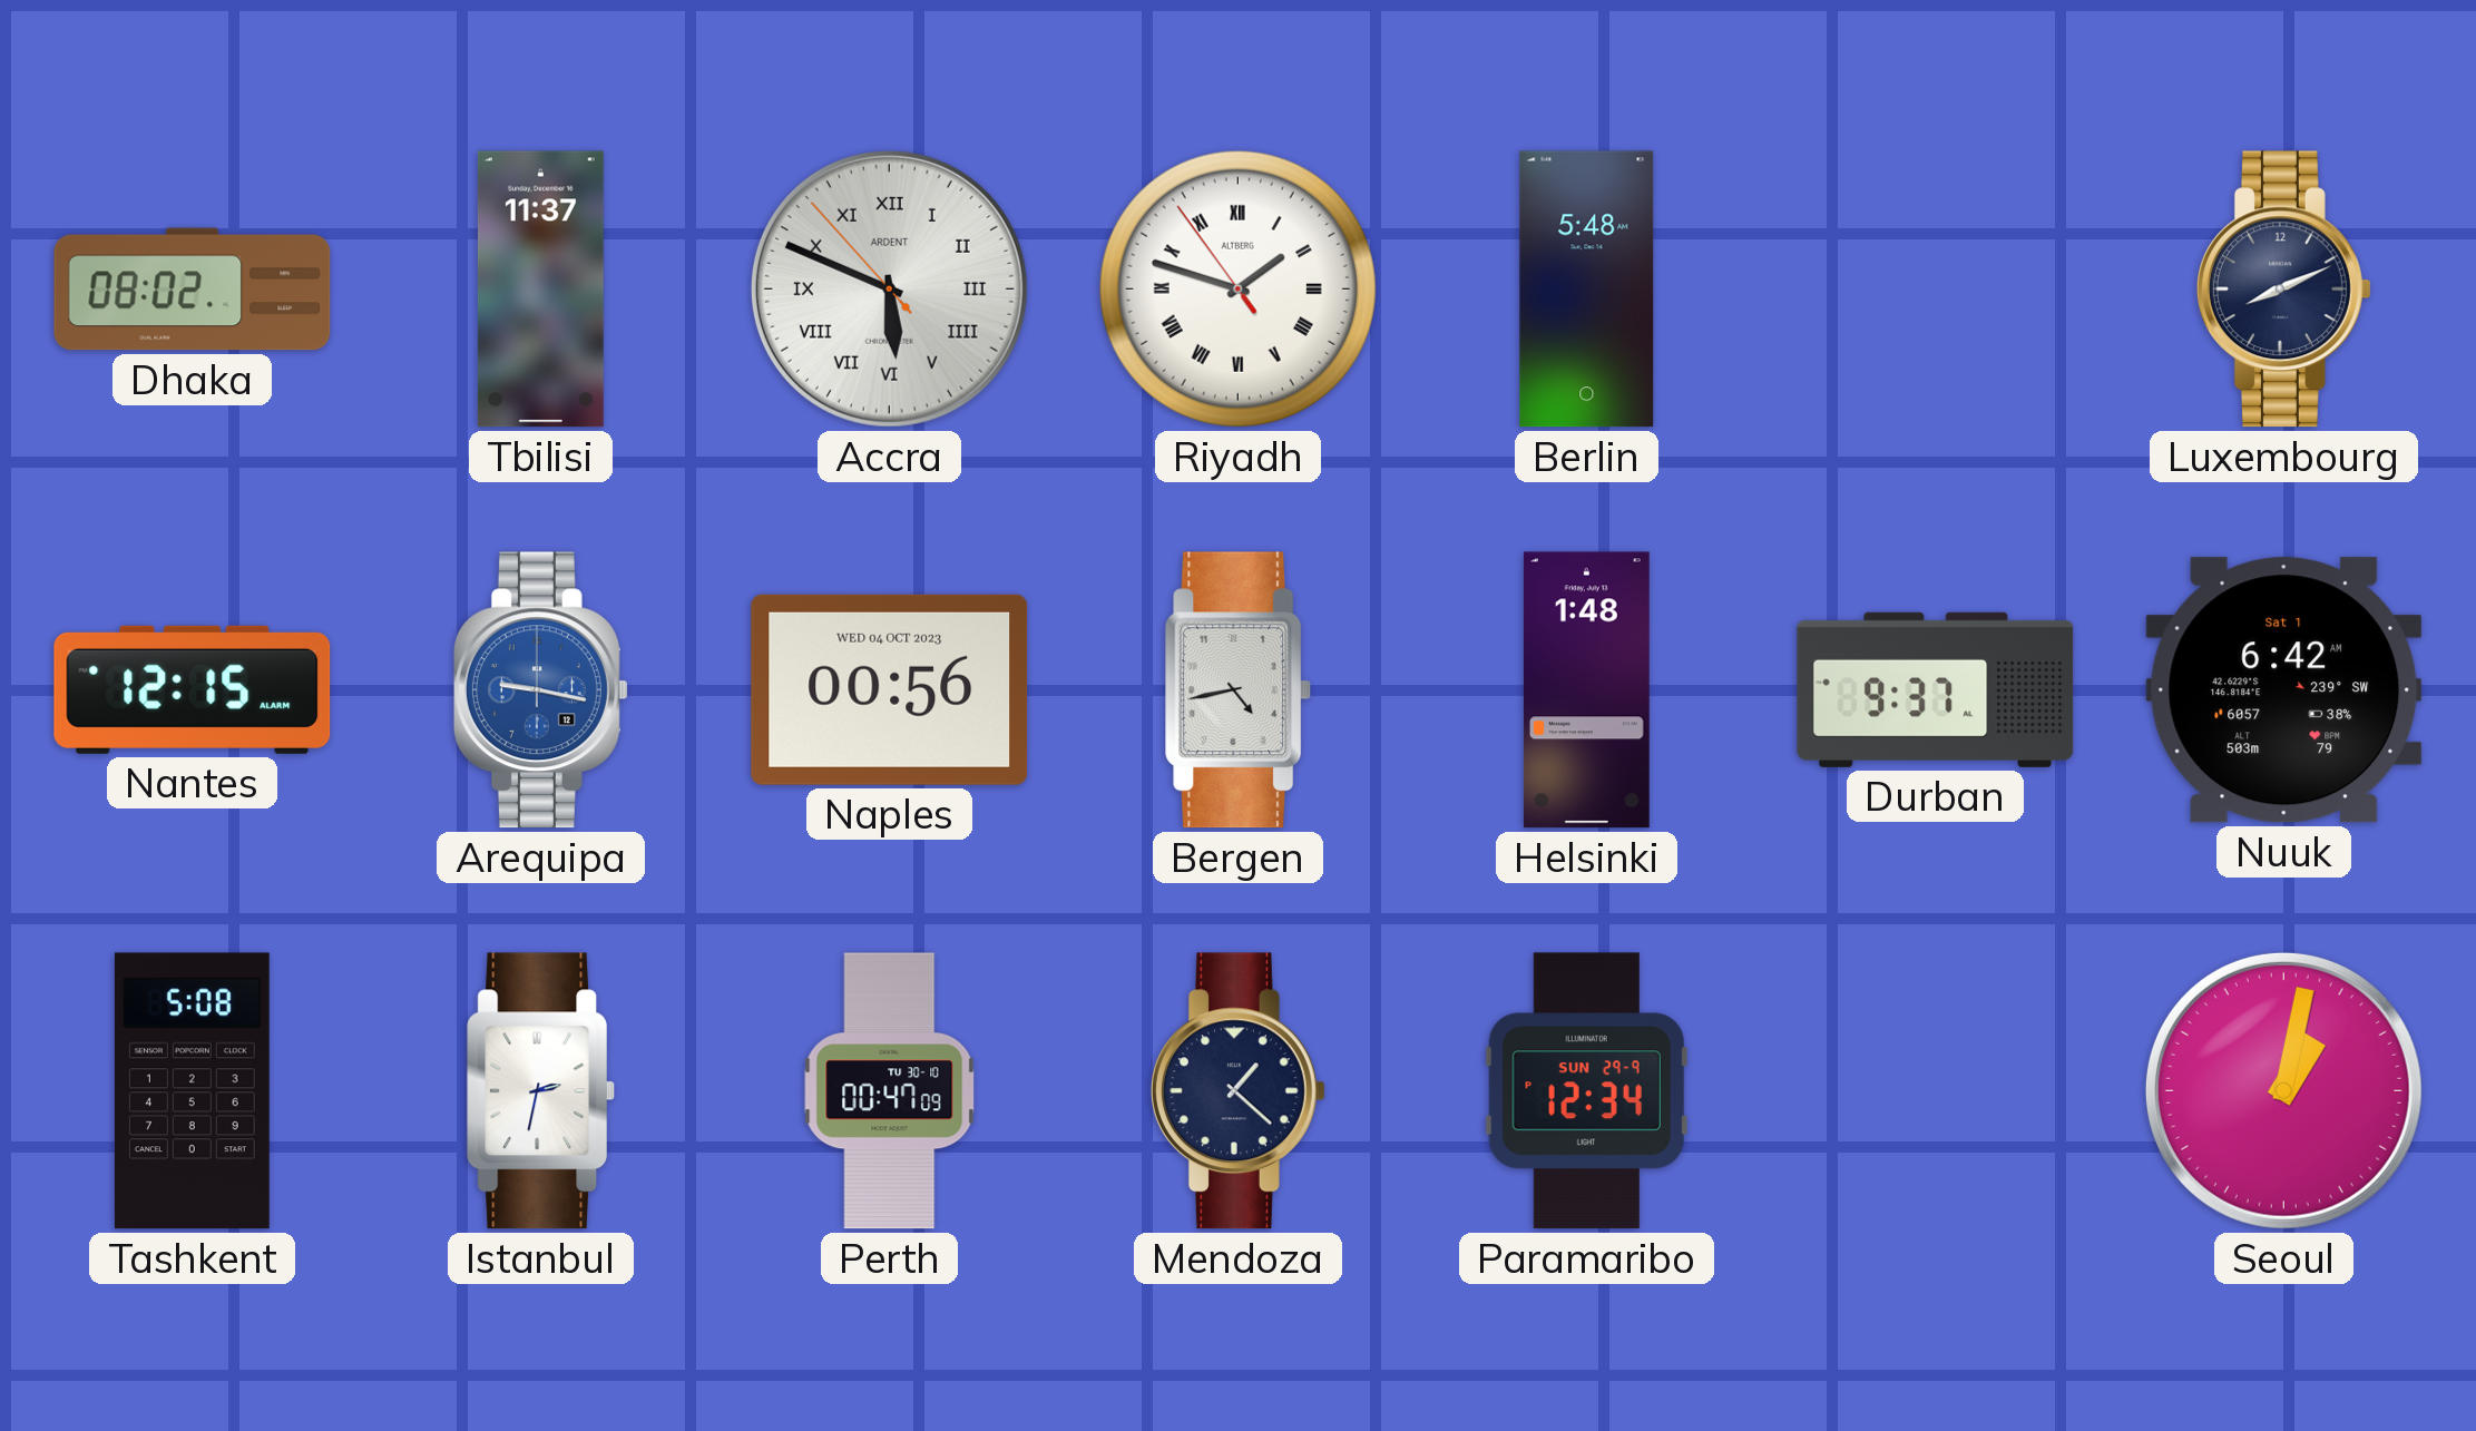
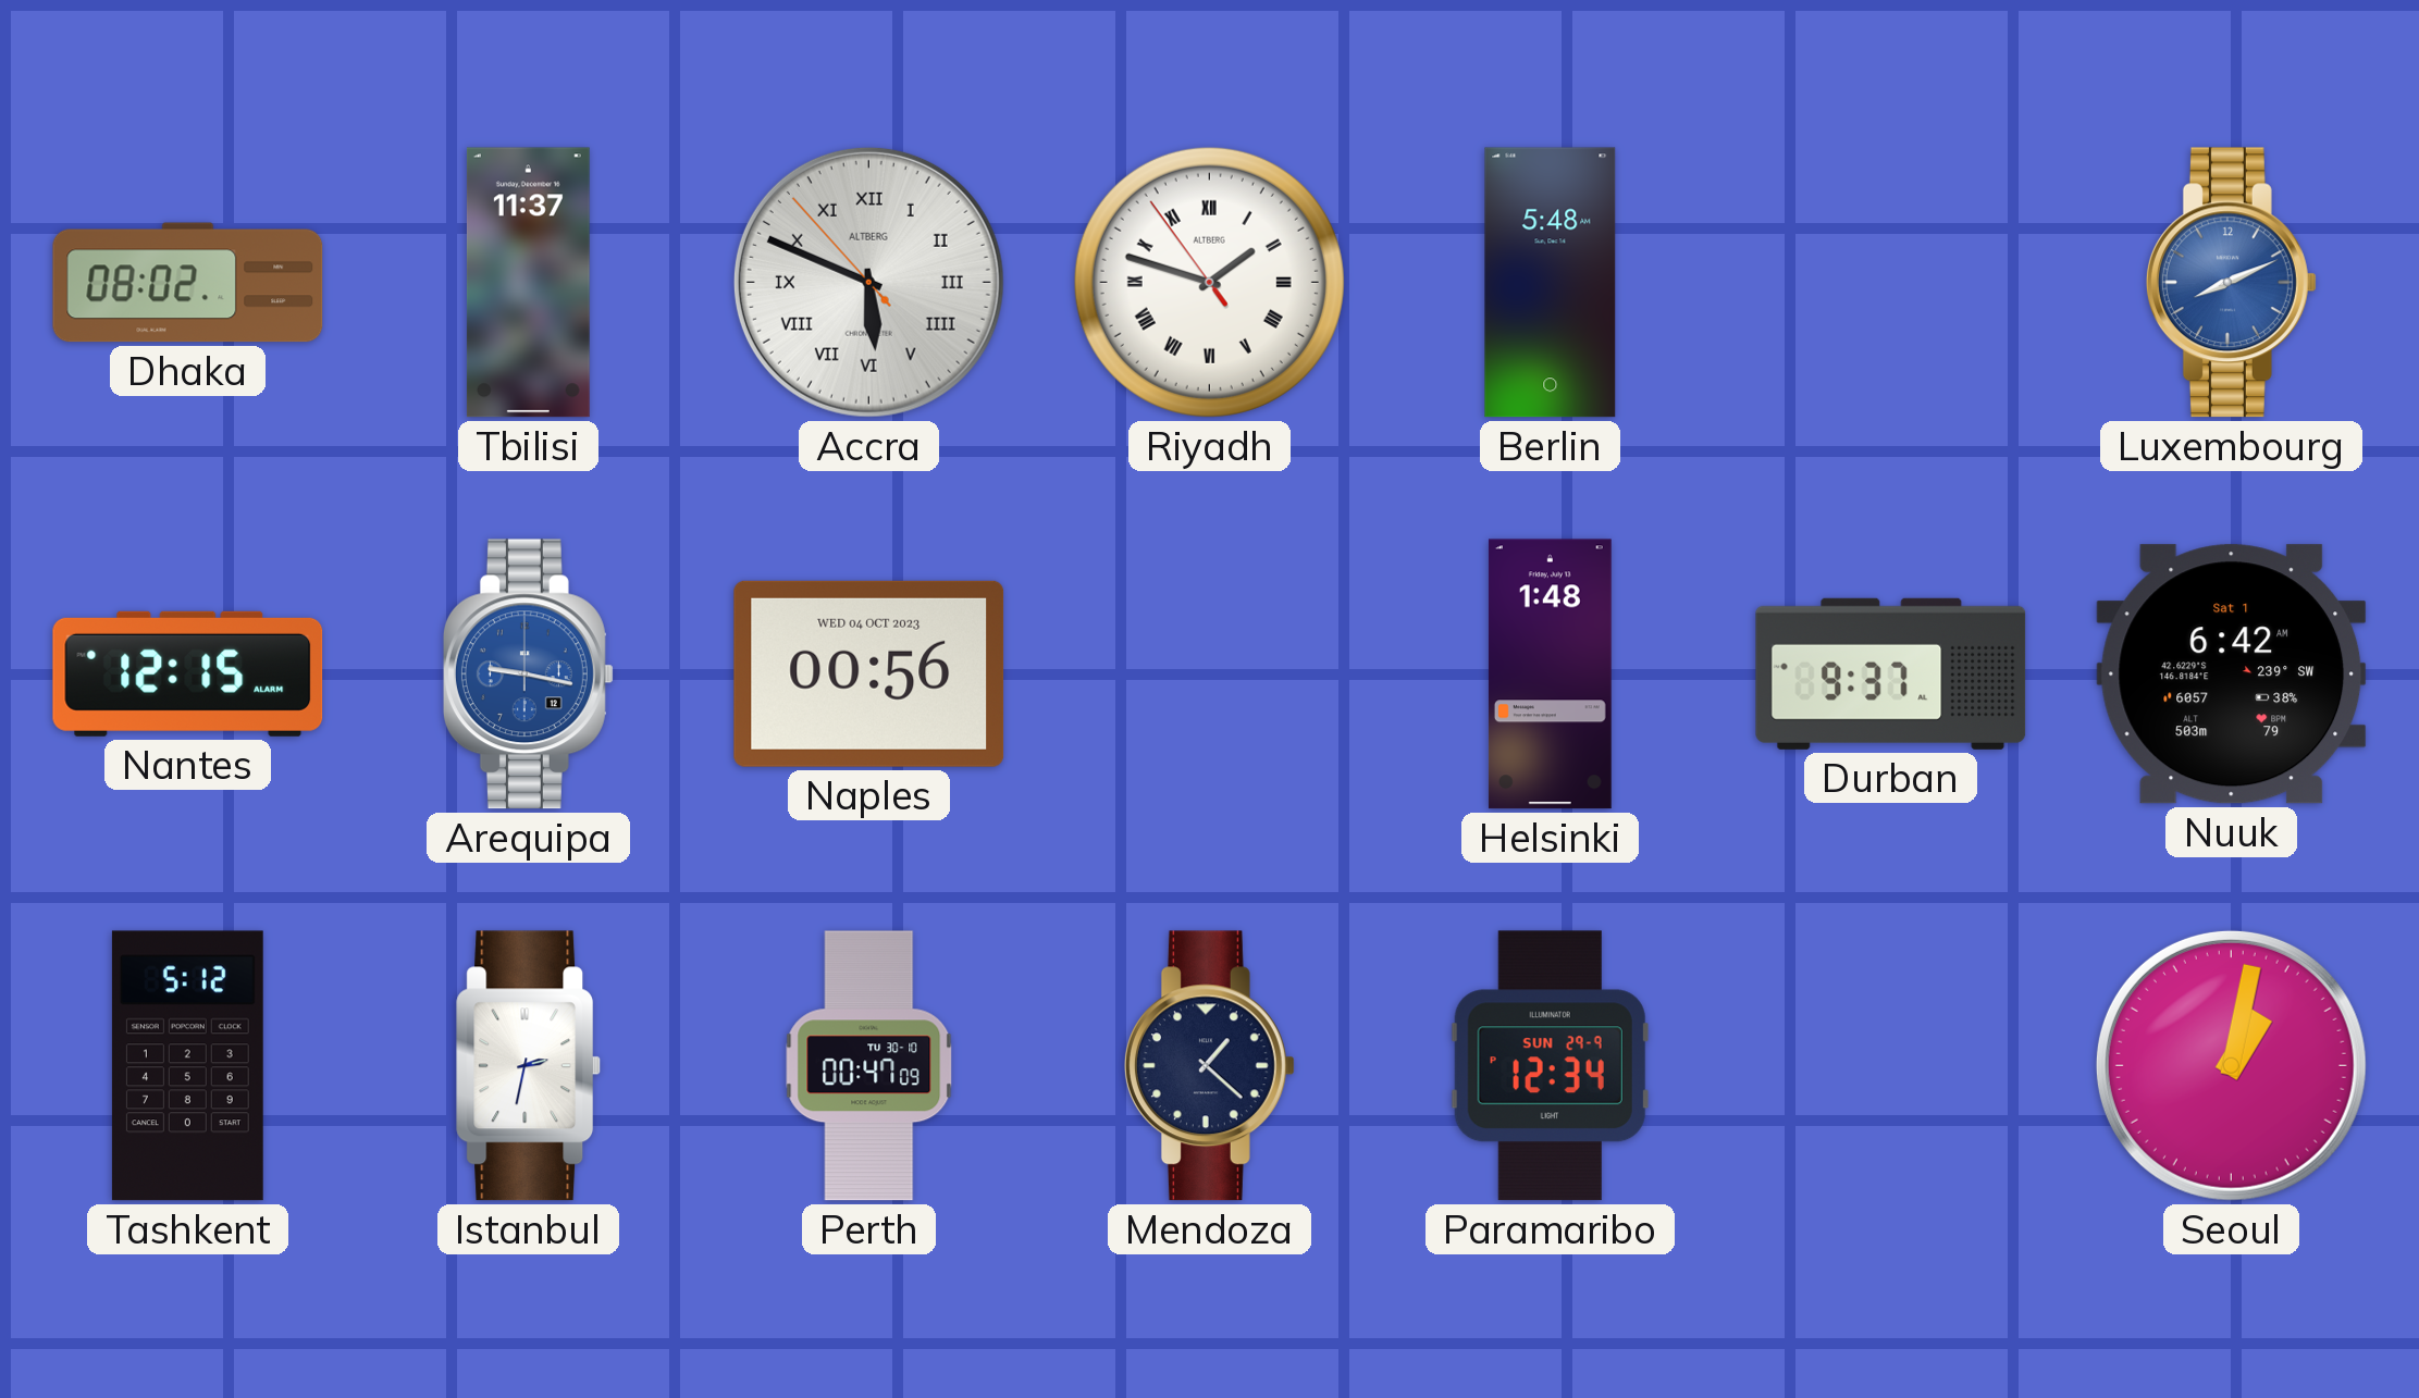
Accra brand: ARDENT -> ALTBERG (868, 282)
Luxembourg dial: navy -> blue (2231, 283)
Bergen: 4:43 -> none (1239, 690)
Tashkent: 5:08 -> 5:12 (187, 1066)
